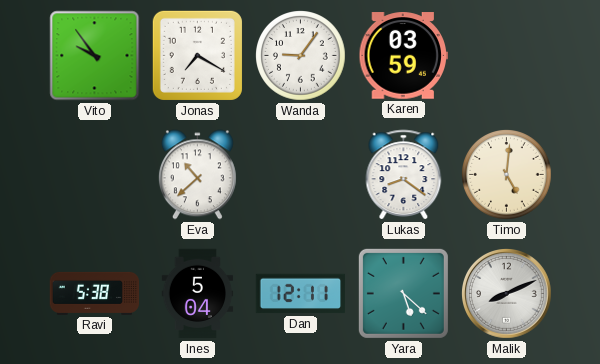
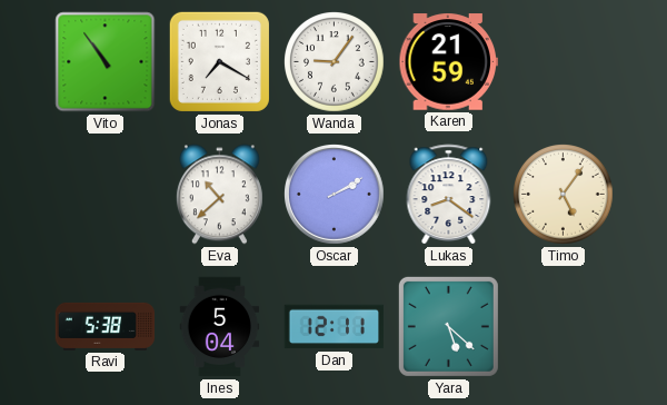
Vito: 9:54 -> 10:54 (106, 62)
Karen: 03:59 -> 21:59 (448, 62)
Oscar: none -> 2:10 (335, 195)
Timo: 5:01 -> 5:06 (564, 195)
Malik: 8:11 -> none (507, 294)
